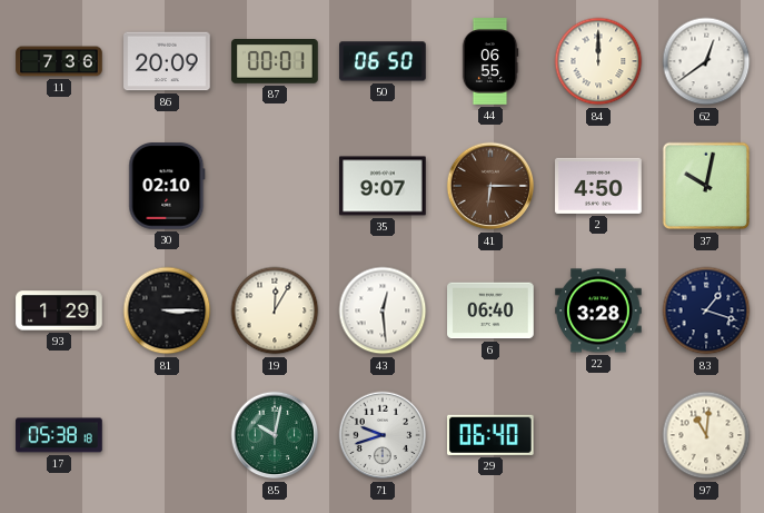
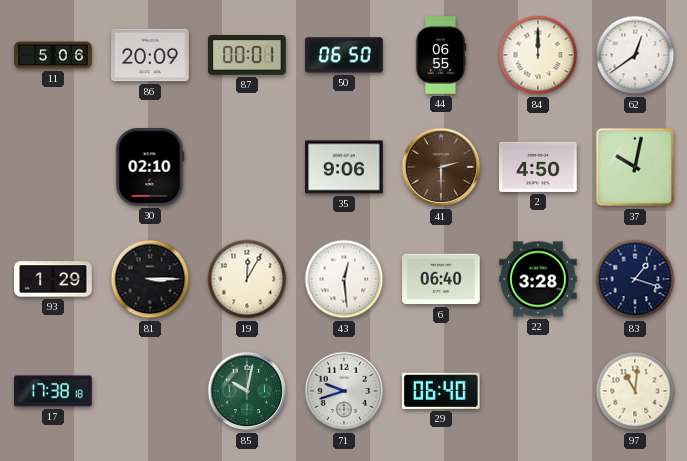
11: 7:36 -> 5:06 (53, 55)
35: 9:07 -> 9:06 (344, 167)
41: 6:15 -> 2:30 (441, 167)
17: 05:38 -> 17:38 (53, 391)
